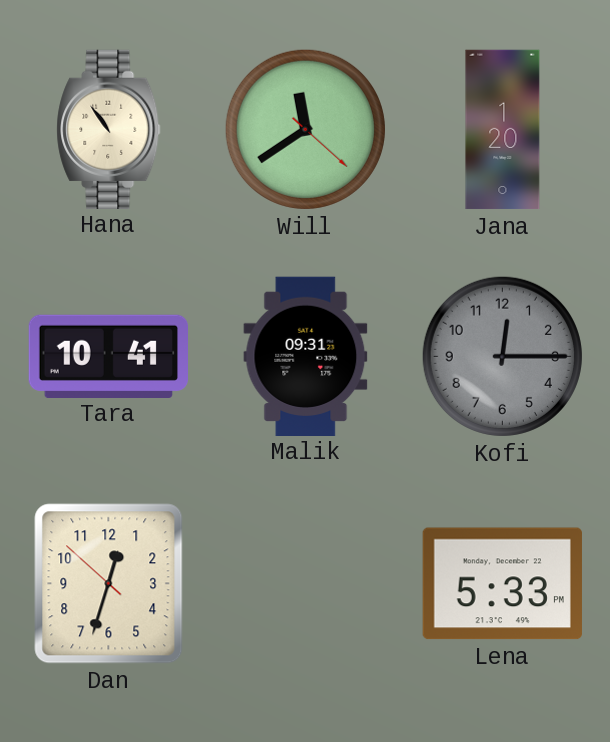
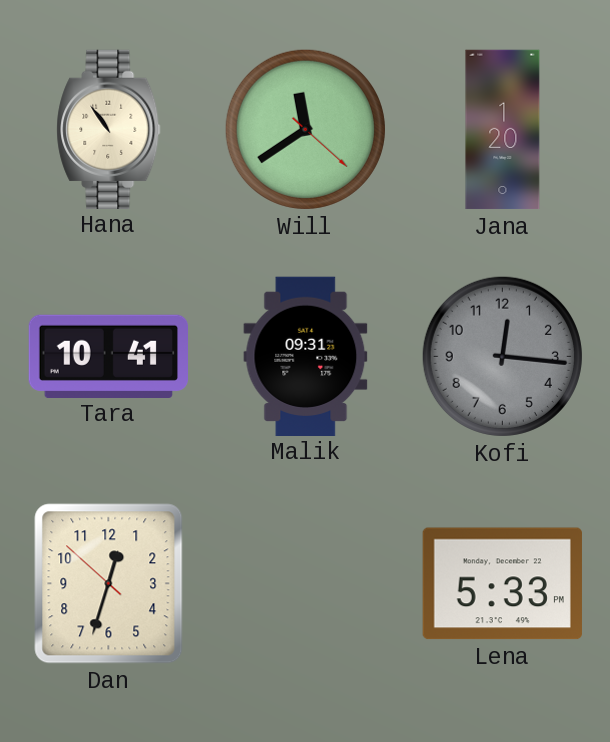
Kofi: 12:15 -> 12:16 (502, 356)
